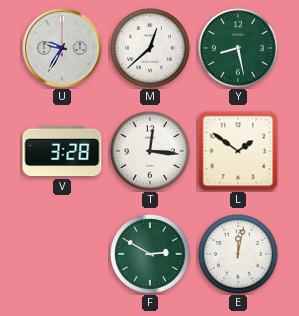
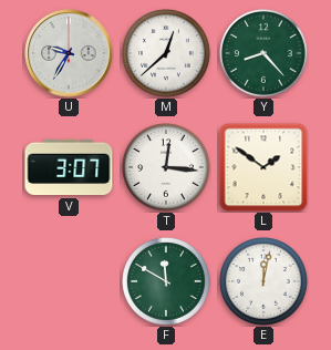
Y: 8:28 -> 8:23 (265, 54)
V: 3:28 -> 3:07 (69, 167)
F: 2:50 -> 11:50 (167, 282)
